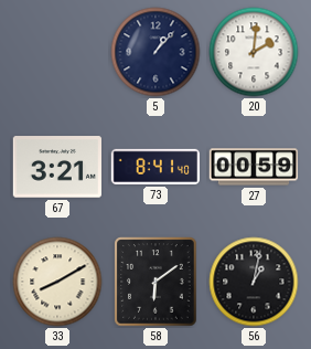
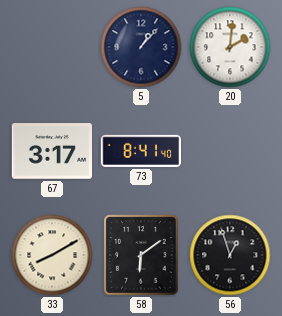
67: 3:21 -> 3:17 (51, 151)
27: 00:59 -> none (254, 167)
56: 1:02 -> 12:57 (230, 255)
